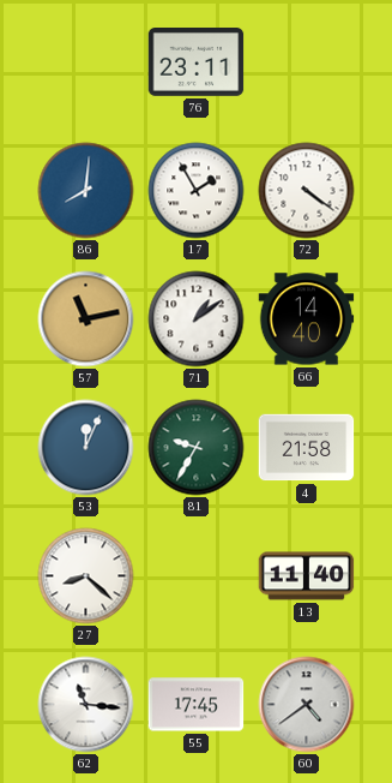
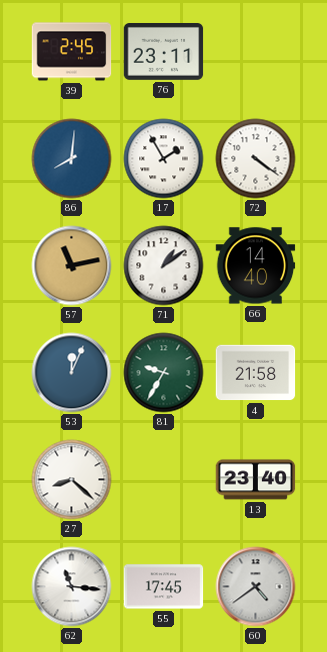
39: none -> 2:45 (72, 52)
13: 11:40 -> 23:40 (256, 480)
